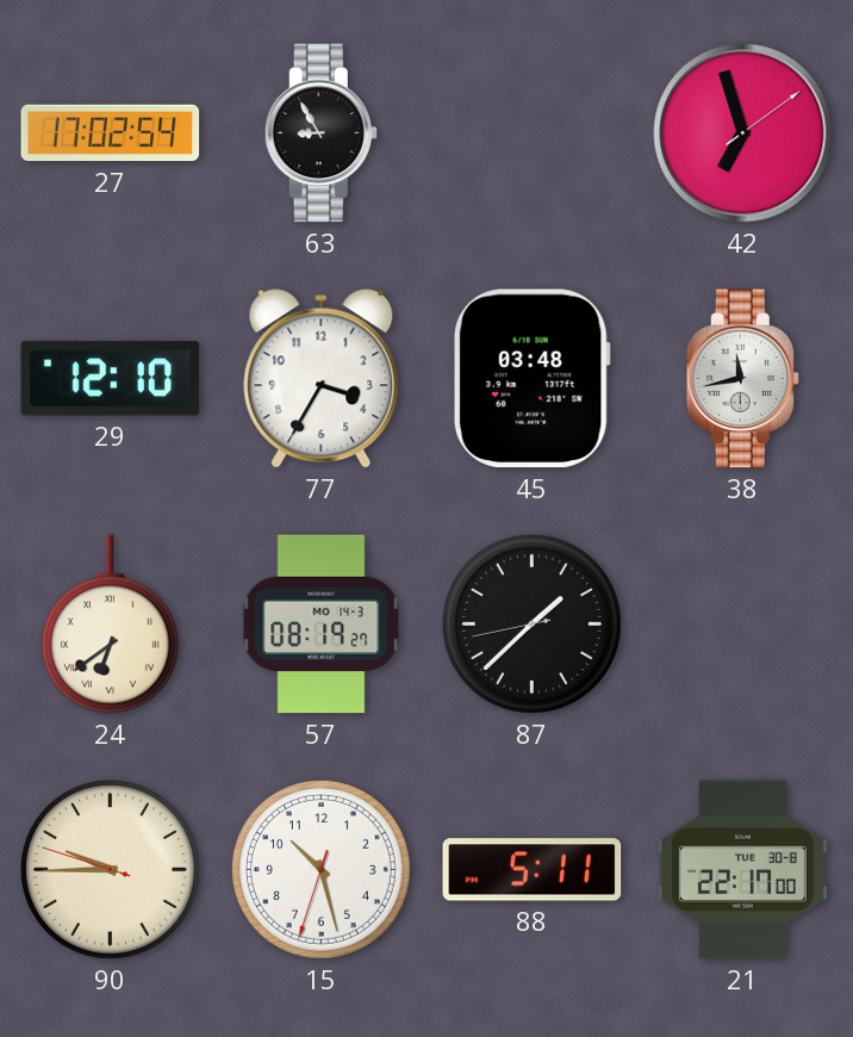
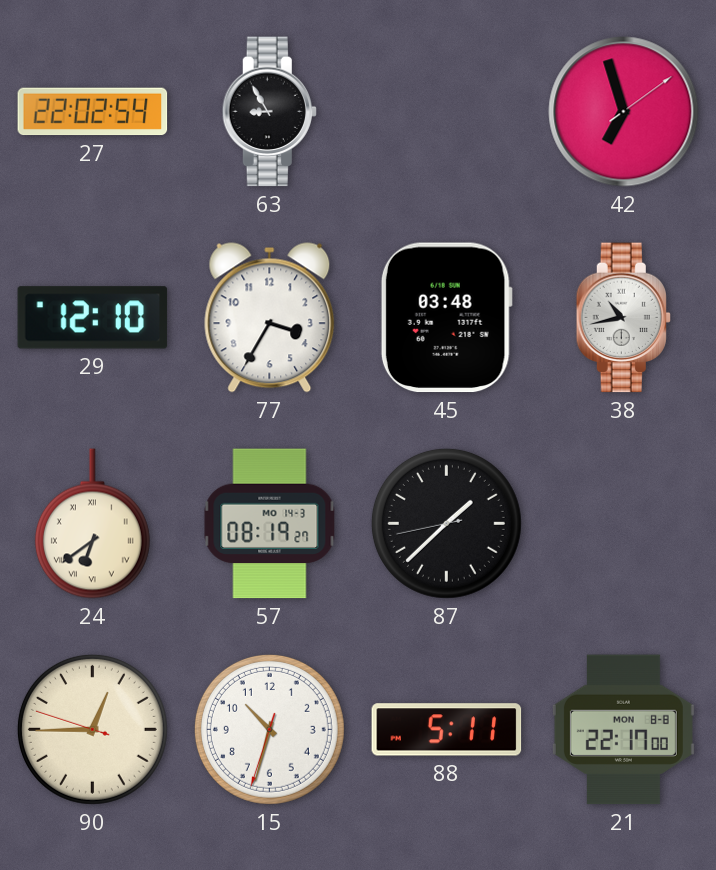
27: 17:02 -> 22:02 (93, 112)
38: 11:43 -> 10:43 (623, 318)
90: 9:44 -> 12:44 (92, 729)
15: 10:27 -> 10:32 (269, 729)
21 date: TUE 30-8 -> MON 8-8 (623, 730)
